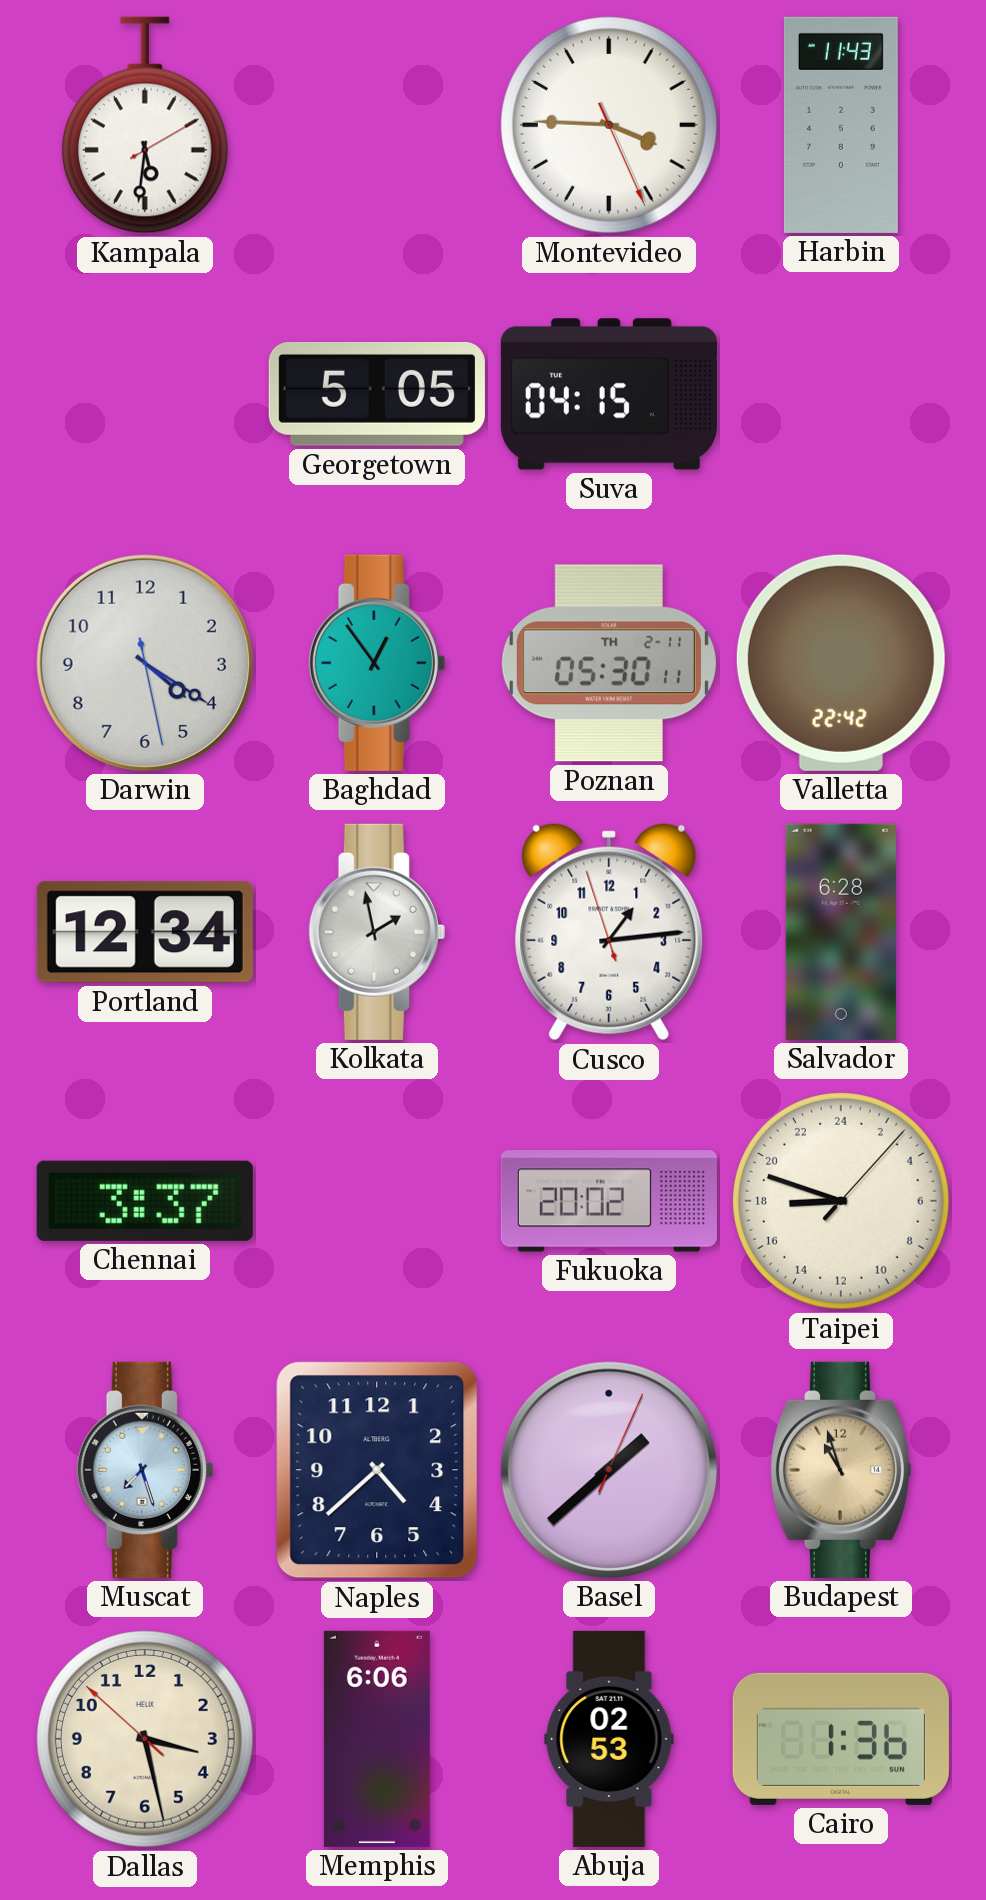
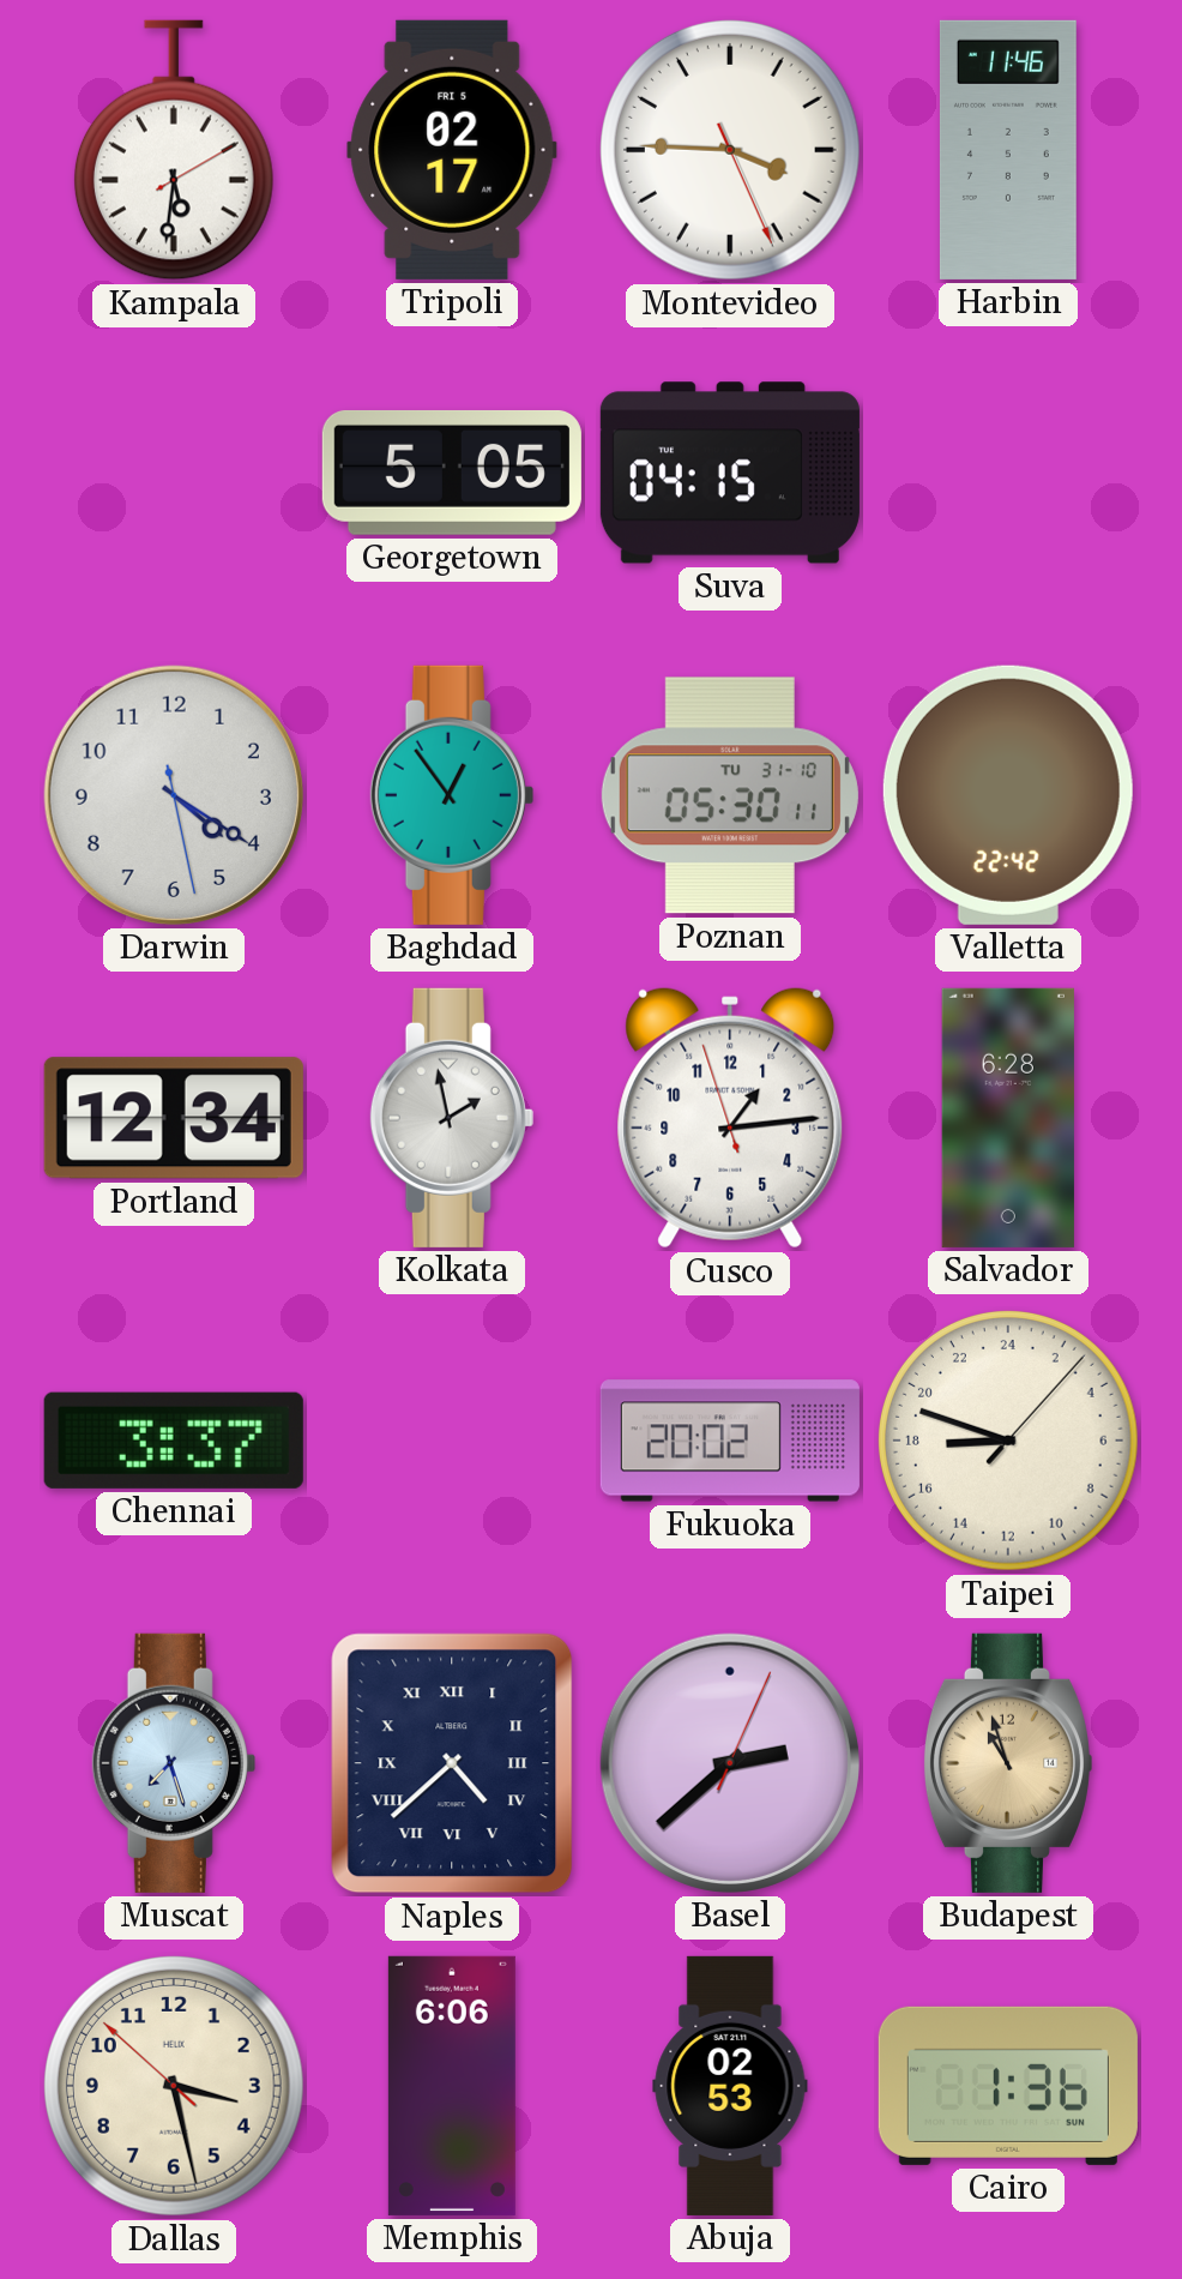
Tripoli: none -> 02:17 (452, 150)
Harbin: 11:43 -> 11:46 (1008, 150)
Poznan date: TH 2-11 -> TU 31-10 (730, 795)
Naples numerals: Arabic -> Roman (452, 1763)
Basel: 1:38 -> 2:38 (730, 1763)
